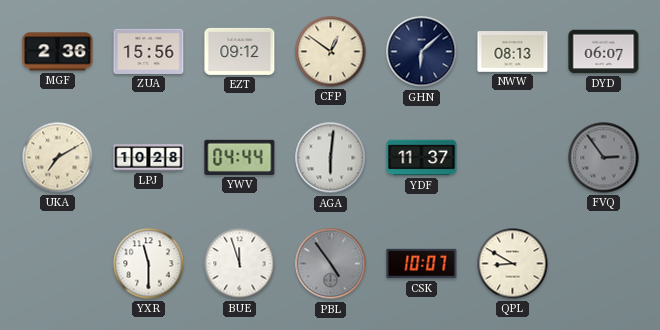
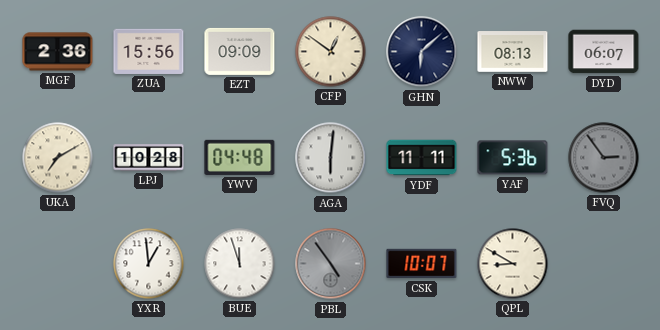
EZT: 09:12 -> 09:09 (240, 51)
YWV: 04:44 -> 04:48 (240, 157)
YDF: 11:37 -> 11:11 (422, 158)
YAF: none -> 5:36 (513, 158)
YXR: 11:30 -> 12:59 (149, 264)
